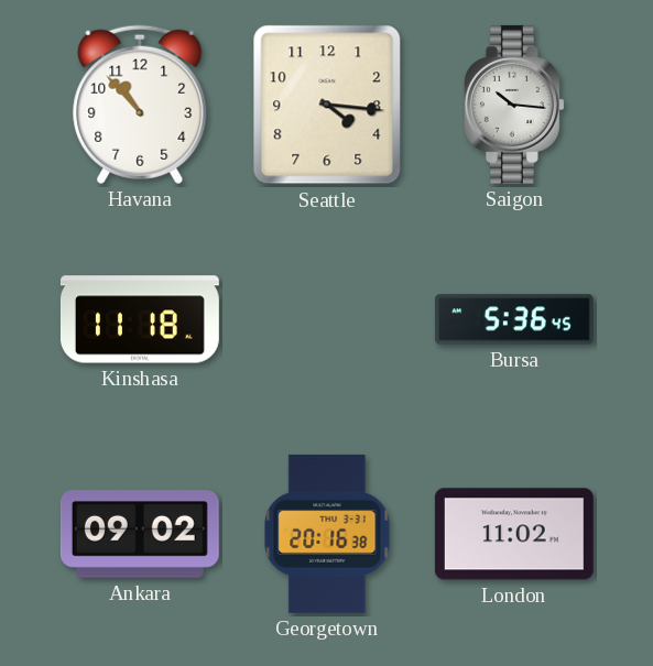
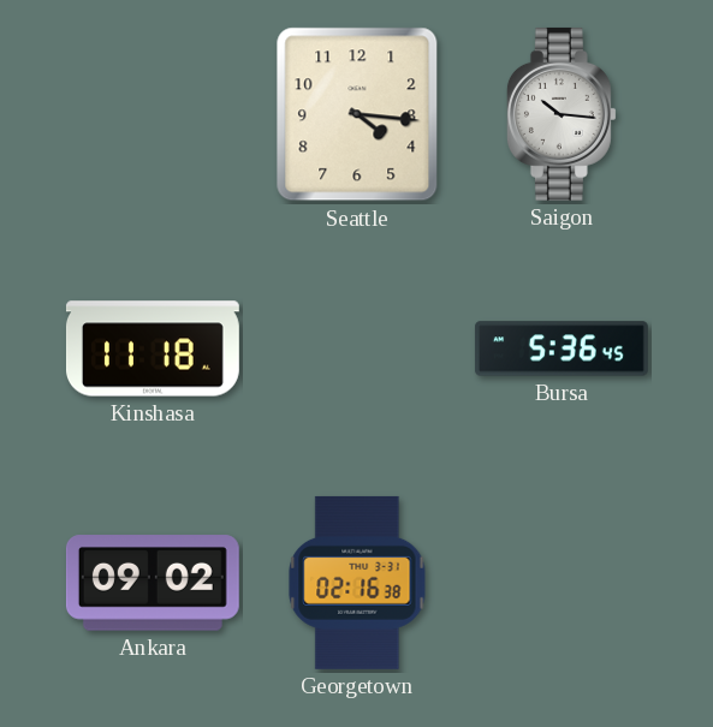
Havana: 10:53 -> none (140, 105)
Georgetown: 20:16 -> 02:16 (357, 583)
London: 11:02 -> none (514, 534)
